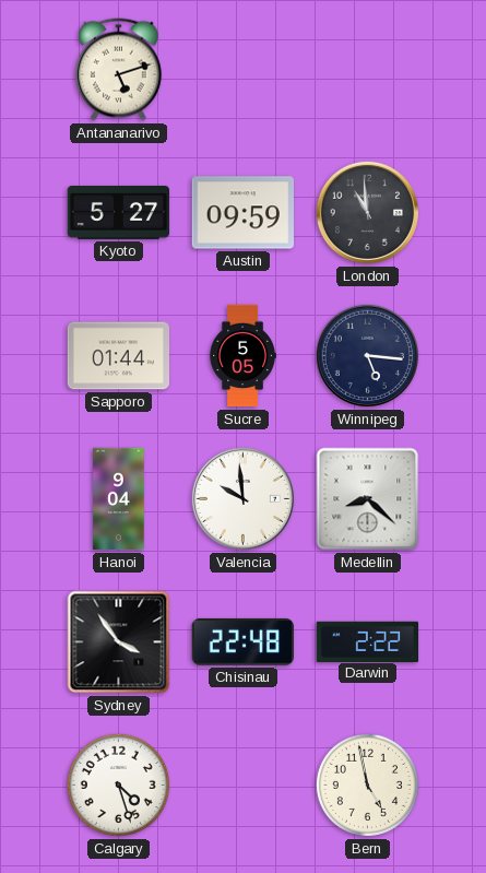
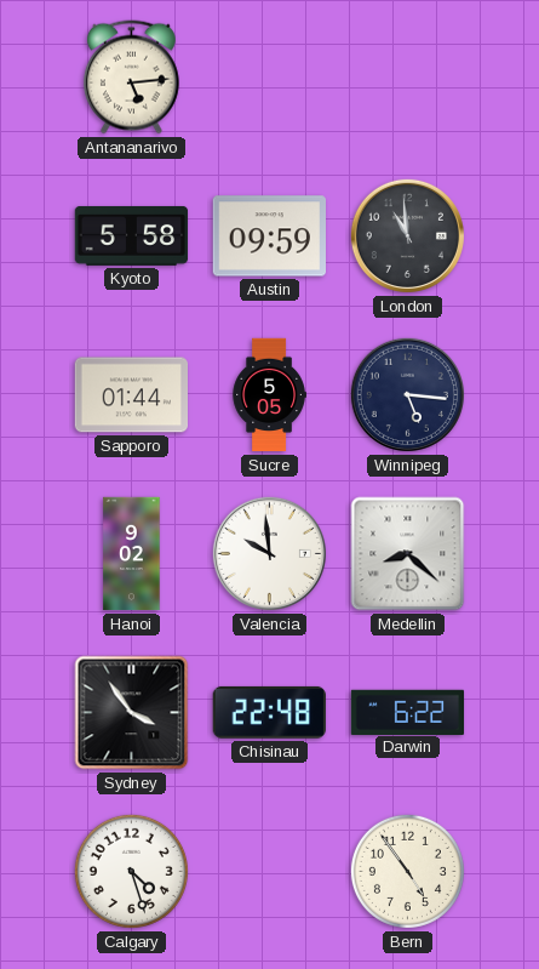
Antananarivo: 5:12 -> 5:14 (131, 78)
Kyoto: 5:27 -> 5:58 (132, 235)
Hanoi: 9:04 -> 9:02 (132, 554)
Darwin: 2:22 -> 6:22 (408, 712)
Bern: 4:58 -> 4:54 (407, 871)
